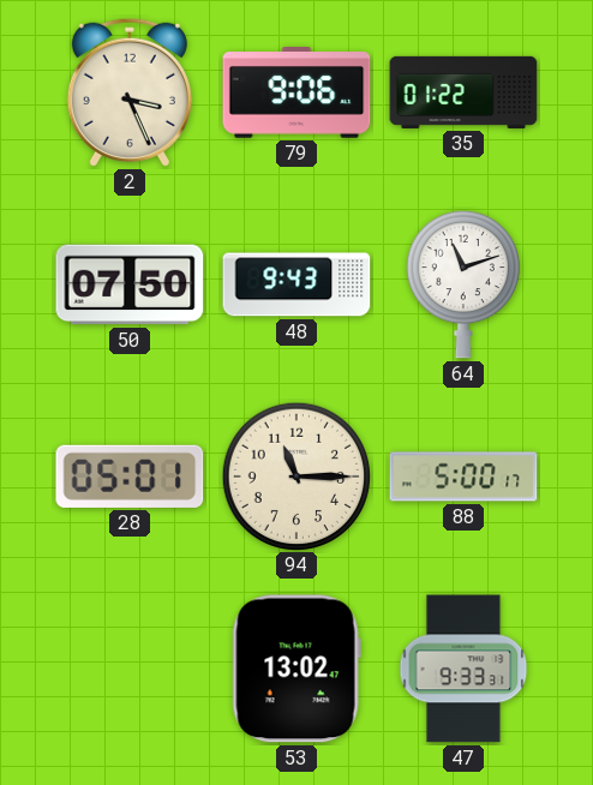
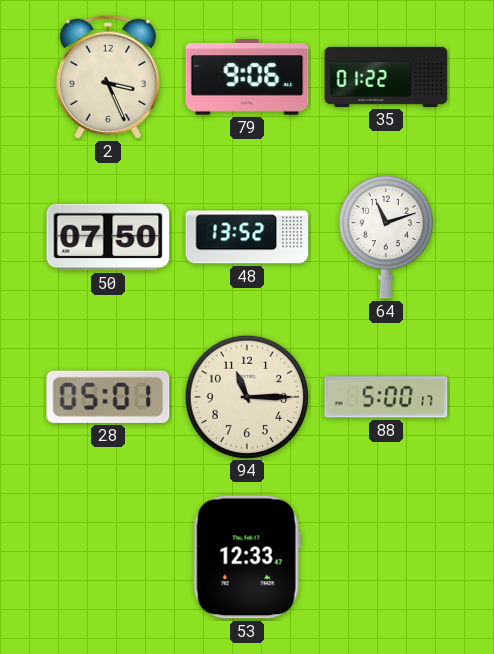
48: 9:43 -> 13:52 (247, 237)
53: 13:02 -> 12:33 (247, 557)
47: 9:33 -> none (463, 669)
